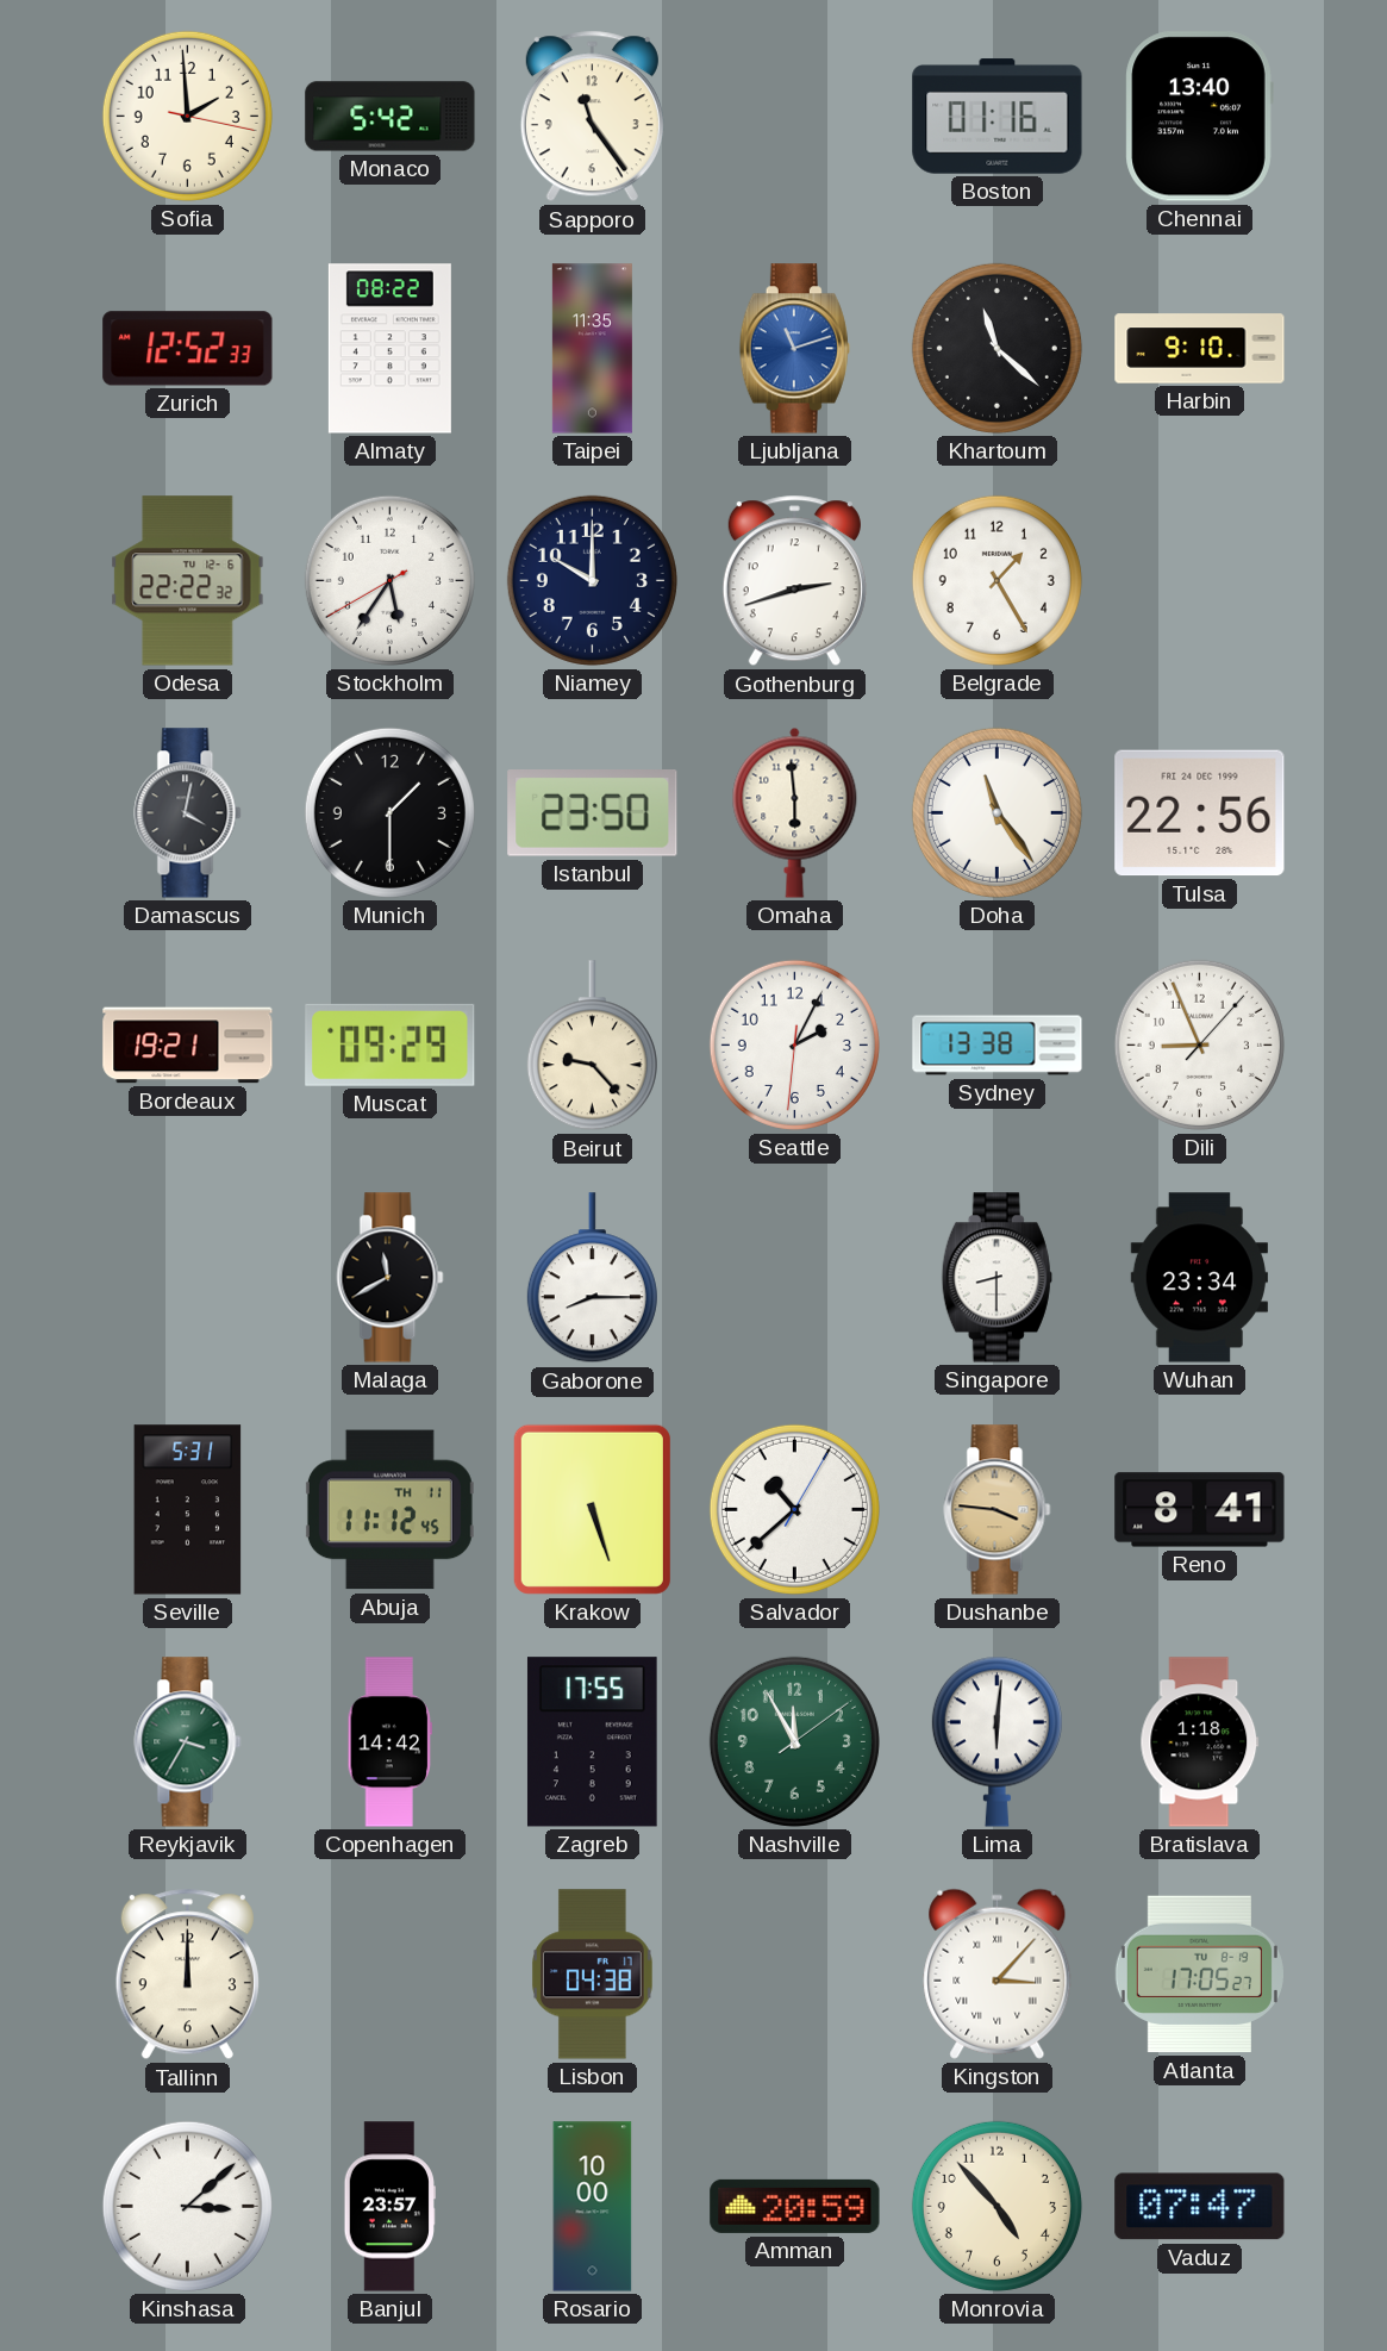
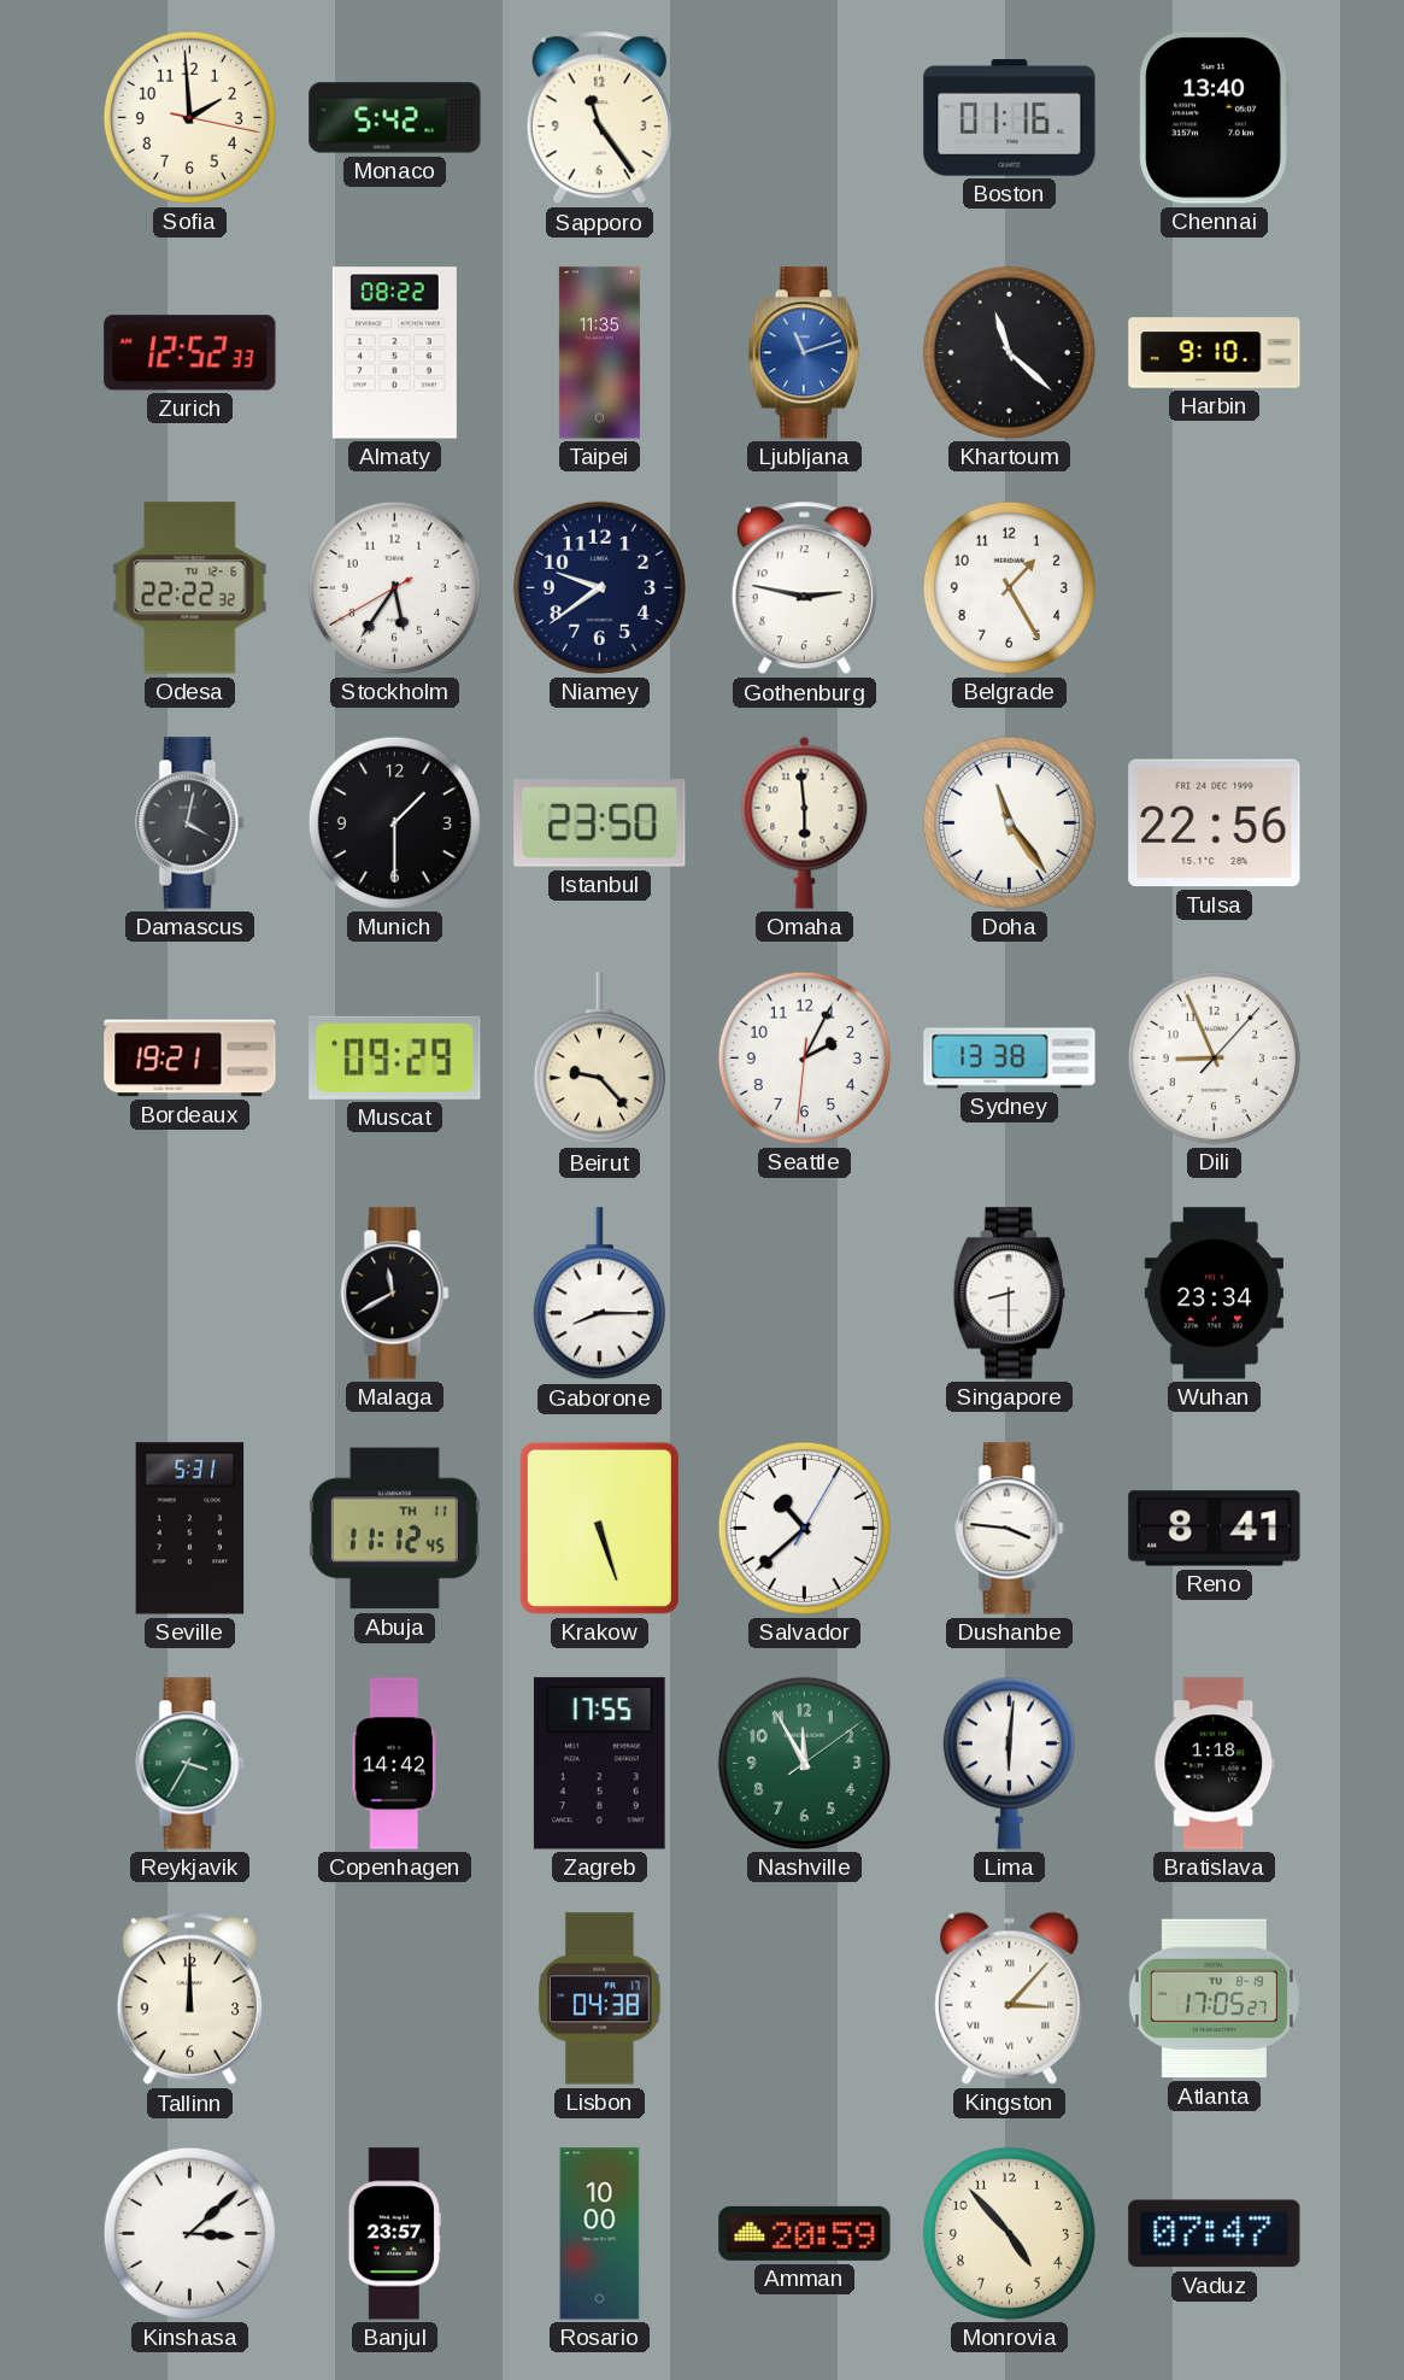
Niamey: 10:00 -> 9:39 (599, 587)
Gothenburg: 2:42 -> 2:47 (804, 588)
Dushanbe dial: champagne -> white (1010, 1529)
